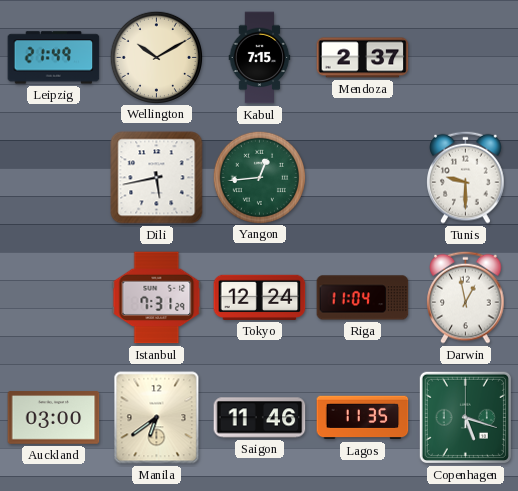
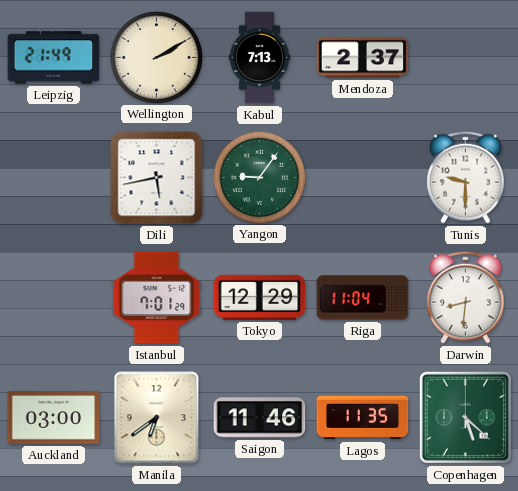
Wellington: 10:10 -> 2:10 (156, 57)
Kabul: 7:15 -> 7:13 (260, 58)
Yangon: 12:44 -> 9:06 (259, 177)
Istanbul: 7:31 -> 7:01 (157, 298)
Tokyo: 12:24 -> 12:29 (260, 297)
Darwin: 12:58 -> 8:31 (466, 297)
Copenhagen: 5:18 -> 5:22 (465, 417)
